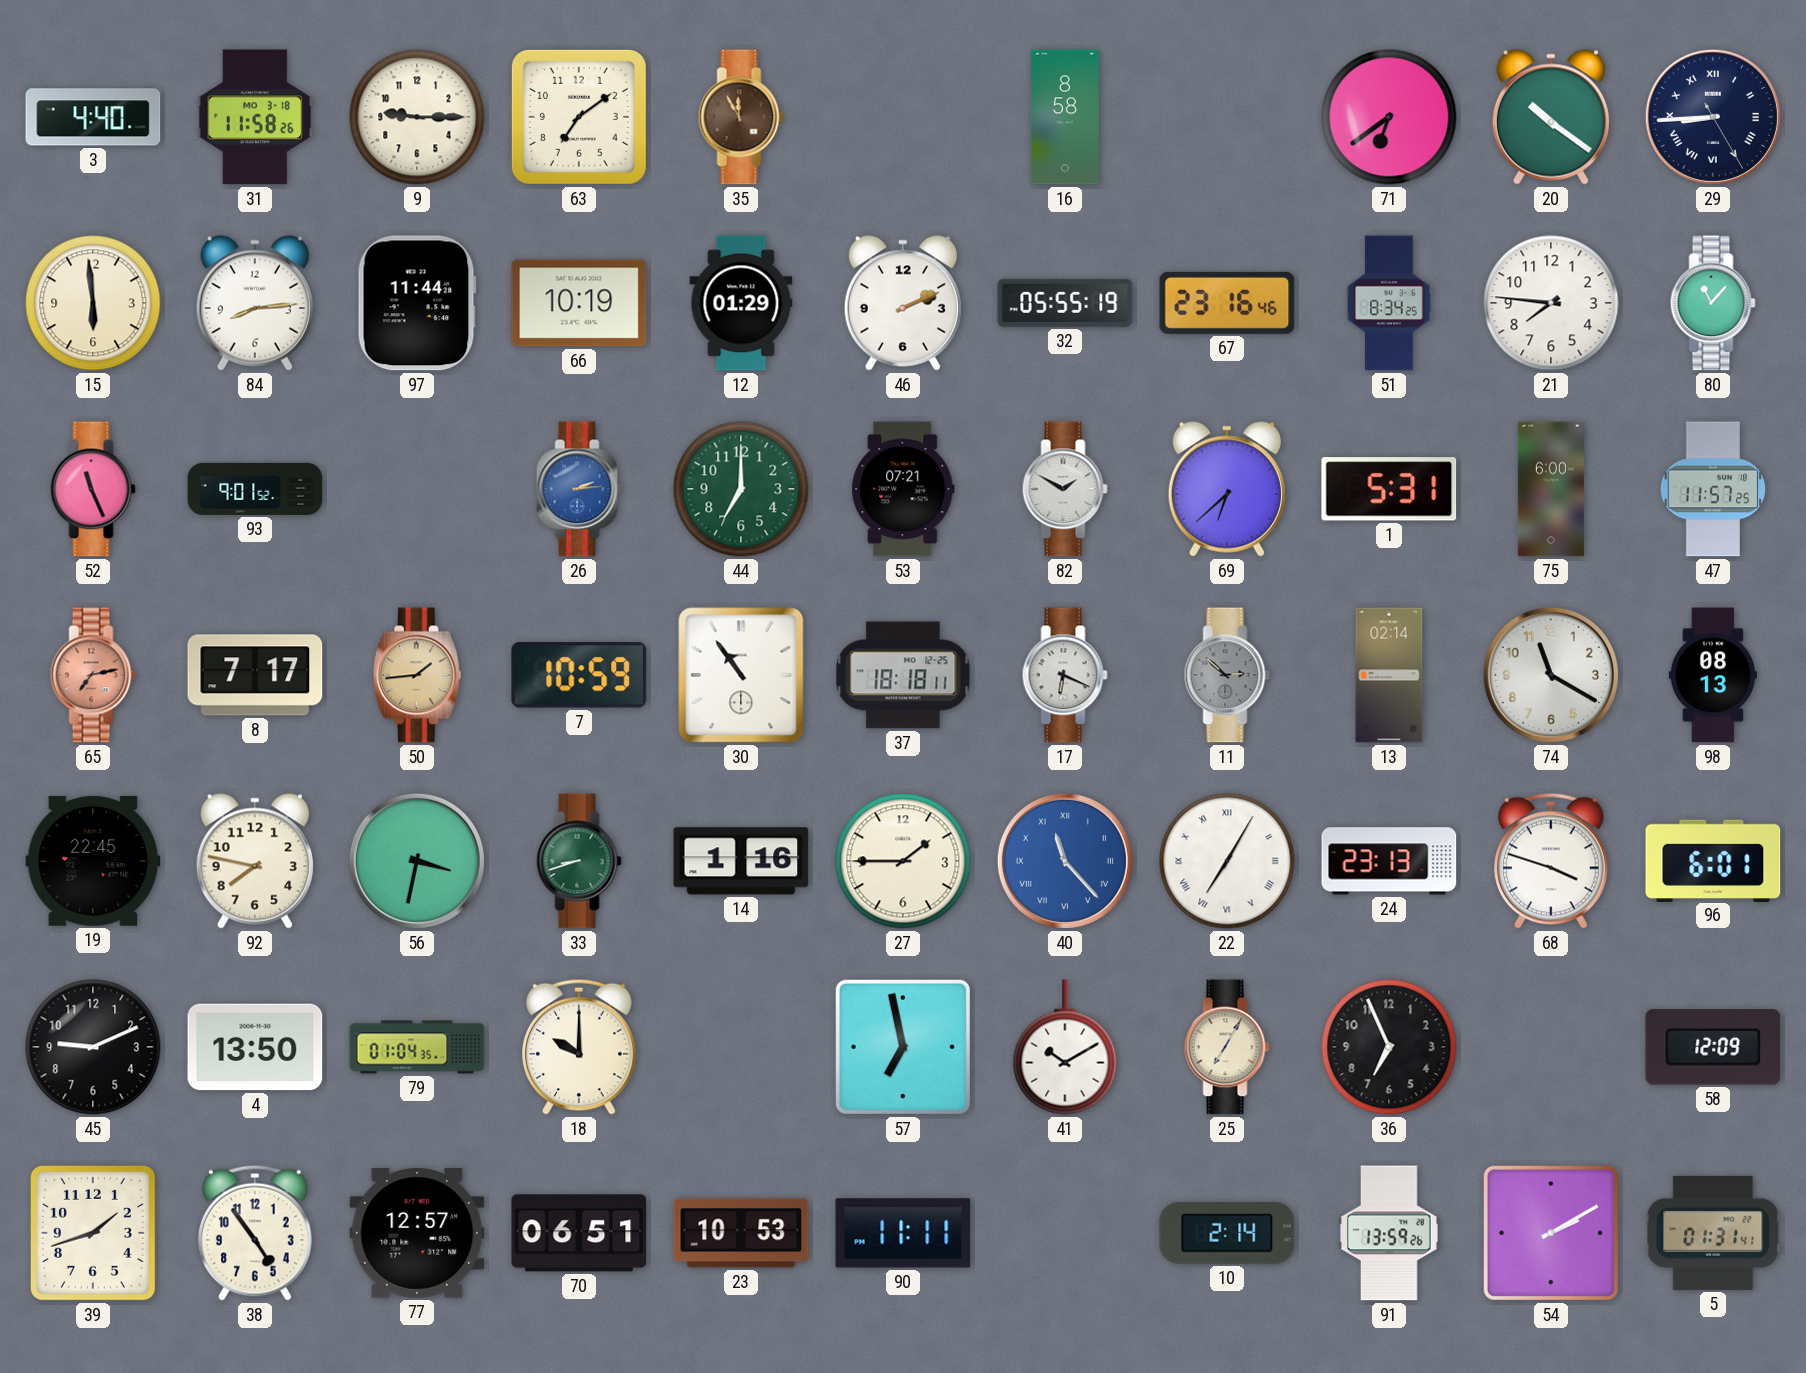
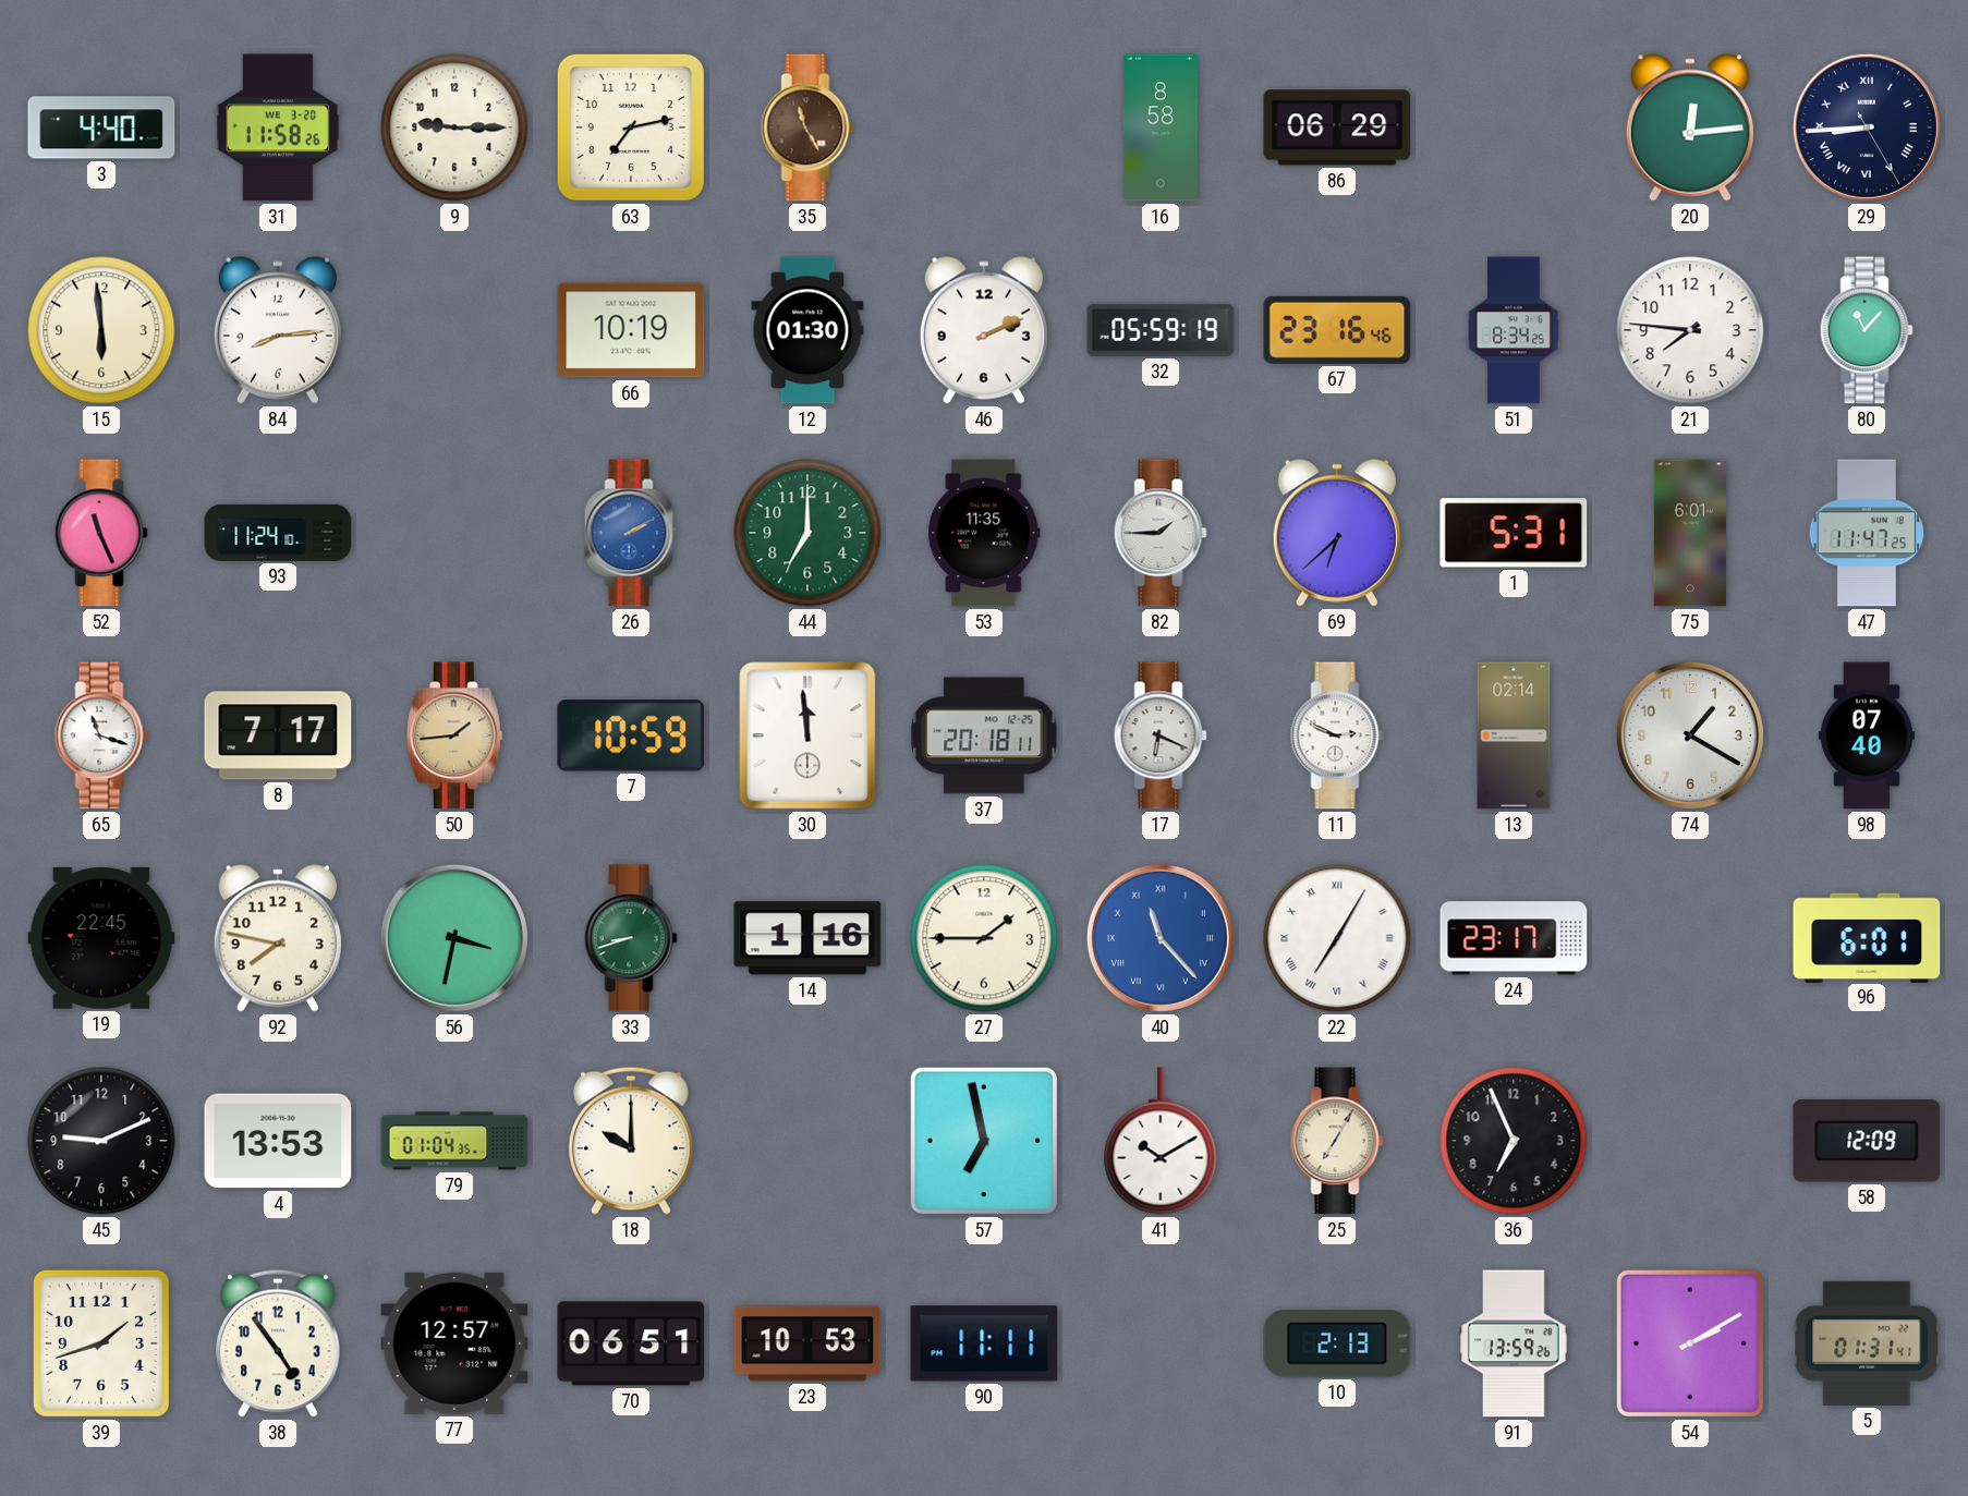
31 date: MO 3-18 -> WE 3-20 (278, 127)
63: 7:09 -> 7:13 (631, 127)
35: 11:55 -> 11:25 (807, 127)
86: none -> 06:29 (1337, 127)
71: 6:39 -> none (1389, 117)
20: 10:21 -> 12:14 (1690, 127)
97: 11:44 -> none (417, 303)
12: 01:29 -> 01:30 (807, 330)
32: 05:55 -> 05:59 (1161, 330)
93: 9:01 -> 11:24 (278, 533)
26: 2:14 -> 2:10 (631, 533)
53: 07:21 -> 11:35 (984, 533)
82: 1:50 -> 1:45 (1161, 533)
75: 6:00 -> 6:01 (1690, 533)
47: 11:57 -> 11:47 (1867, 533)
65: 7:13 -> 11:18 (101, 735)
65 dial: salmon -> white (101, 735)
30: 10:54 -> 11:59 (807, 735)
37: 18:18 -> 20:18 (984, 735)
11: 2:52 -> 2:49 (1337, 735)
11 dial: grey -> white (1337, 735)
74: 11:20 -> 1:20 (1690, 735)
98: 08:13 -> 07:40 (1867, 735)
24: 23:13 -> 23:17 (1514, 938)
68: 3:48 -> none (1552, 861)
4: 13:50 -> 13:53 (278, 1141)
10: 2:14 -> 2:13 (1337, 1343)
